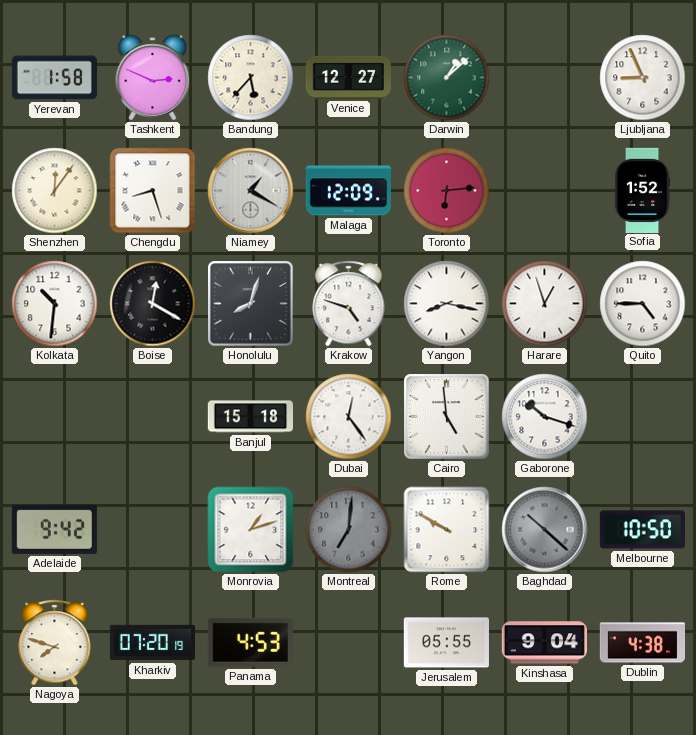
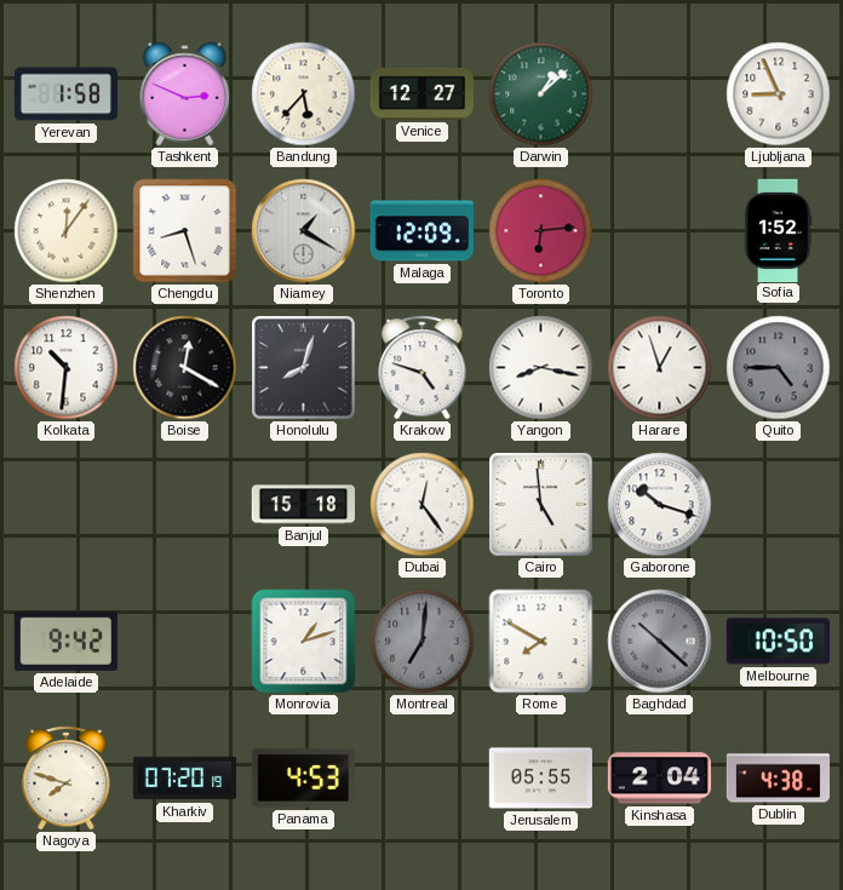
Quito dial: white -> grey (779, 368)
Rome: 9:50 -> 7:50 (541, 642)
Kinshasa: 9:04 -> 2:04 (659, 779)
